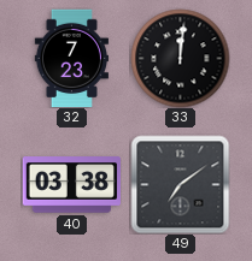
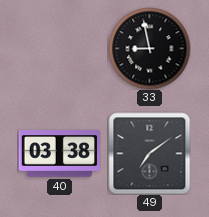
32: 7:23 -> none (71, 58)
33: 12:01 -> 8:58 (149, 48)
